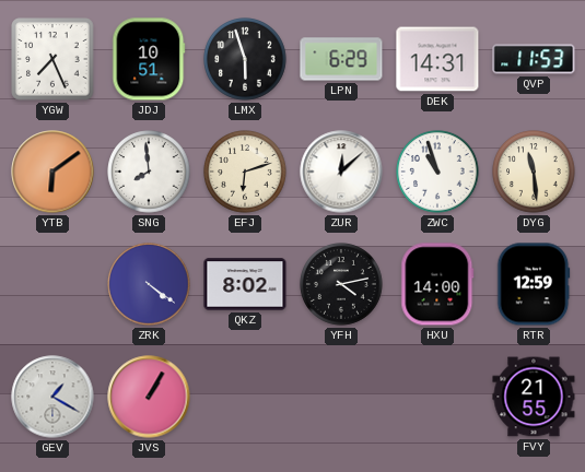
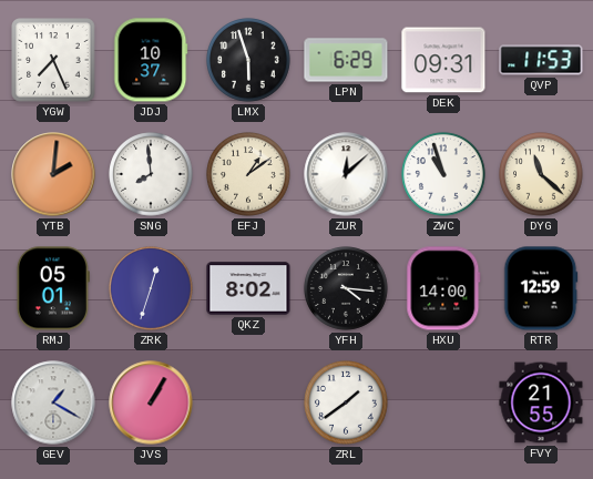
JDJ: 10:51 -> 10:37 (151, 60)
DEK: 14:31 -> 09:31 (443, 60)
YTB: 6:09 -> 2:01 (53, 174)
EFJ: 6:12 -> 1:09 (248, 174)
DYG: 11:29 -> 11:22 (541, 174)
RMJ: none -> 05:01 (53, 288)
ZRK: 4:21 -> 12:33 (151, 288)
YFH: 4:13 -> 4:16 (346, 288)
ZRL: none -> 1:39 (346, 402)
